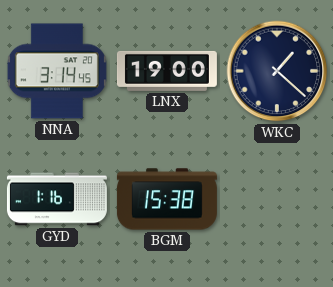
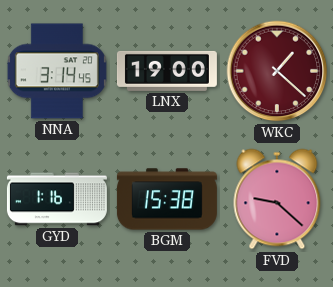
WKC dial: navy -> burgundy (277, 71)
FVD: none -> 9:22 (277, 199)
